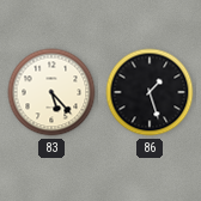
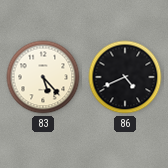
86: 1:27 -> 4:41 (125, 77)
